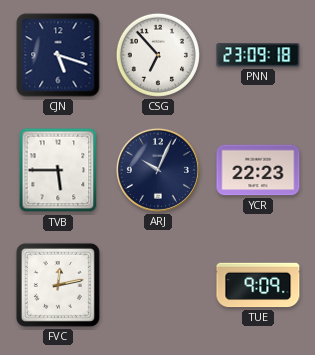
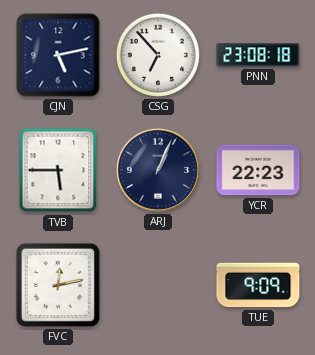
CJN: 5:18 -> 5:13 (58, 55)
PNN: 23:09 -> 23:08 (258, 55)
ARJ: 10:04 -> 1:04 (158, 170)
